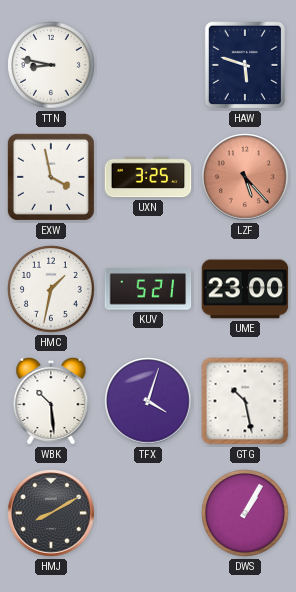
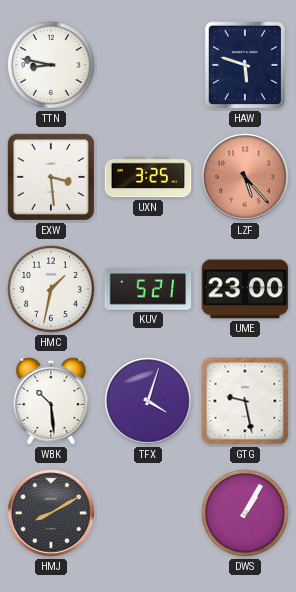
EXW: 3:58 -> 3:29 (51, 177)
GTG: 10:28 -> 9:28 (245, 401)
